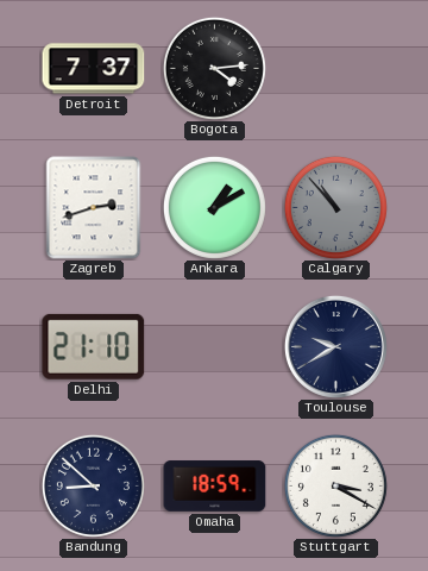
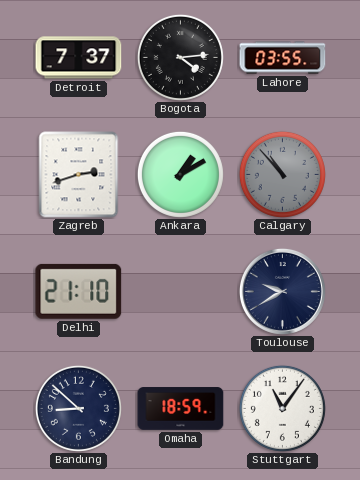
Lahore: none -> 03:55 (283, 58)
Stuttgart: 3:20 -> 11:06 (282, 408)
